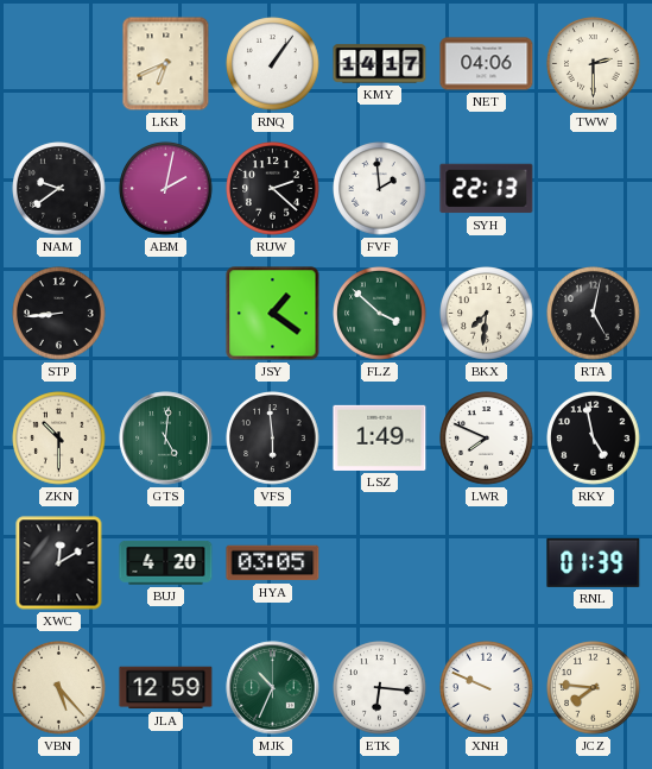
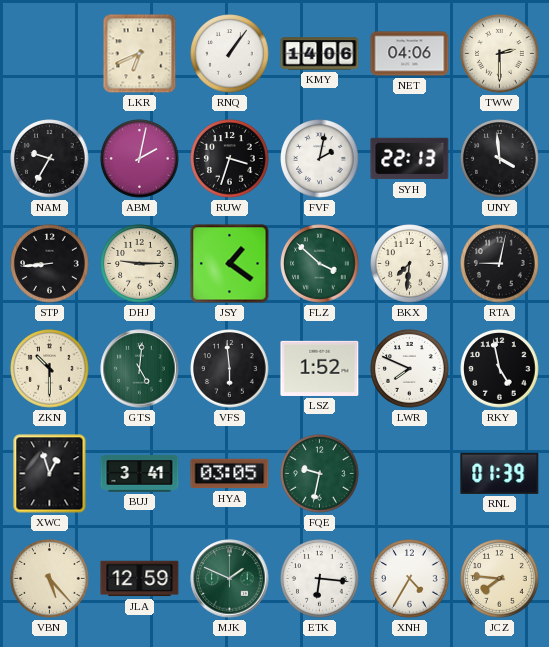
KMY: 14:17 -> 14:06 (320, 54)
NAM: 9:39 -> 9:35 (50, 159)
RUW: 2:22 -> 3:33 (230, 159)
FVF: 1:59 -> 2:02 (320, 159)
UNY: none -> 3:59 (500, 159)
DHJ: none -> 9:15 (140, 264)
RTA: 5:02 -> 9:02 (500, 264)
LSZ: 1:49 -> 1:52 (320, 368)
XWC: 12:10 -> 12:57 (50, 474)
BUJ: 4:20 -> 3:41 (140, 473)
FQE: none -> 9:32 (320, 474)
MJK: 10:34 -> 1:49 (230, 579)
XNH: 9:49 -> 4:35 (410, 579)
